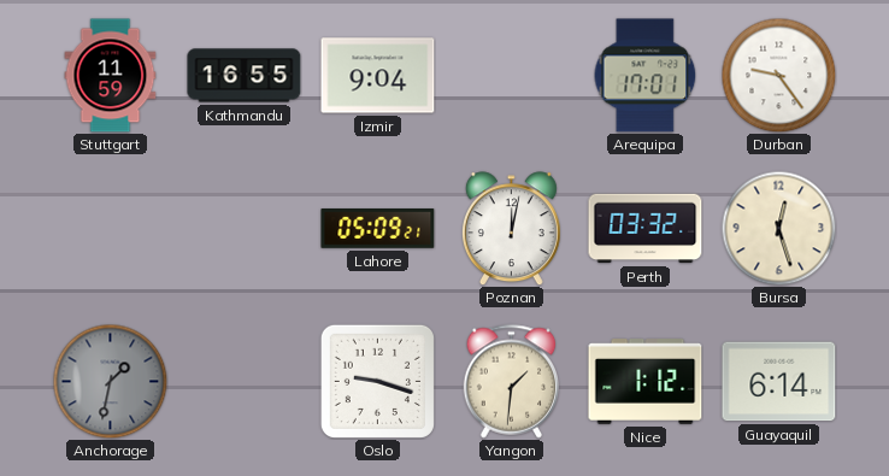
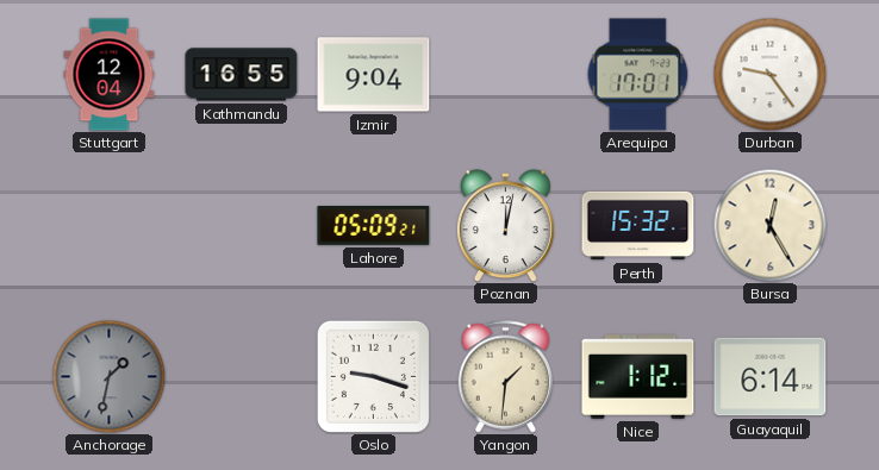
Stuttgart: 11:59 -> 12:04 (110, 75)
Perth: 03:32 -> 15:32 (638, 226)
Bursa: 12:27 -> 12:25 (769, 225)
